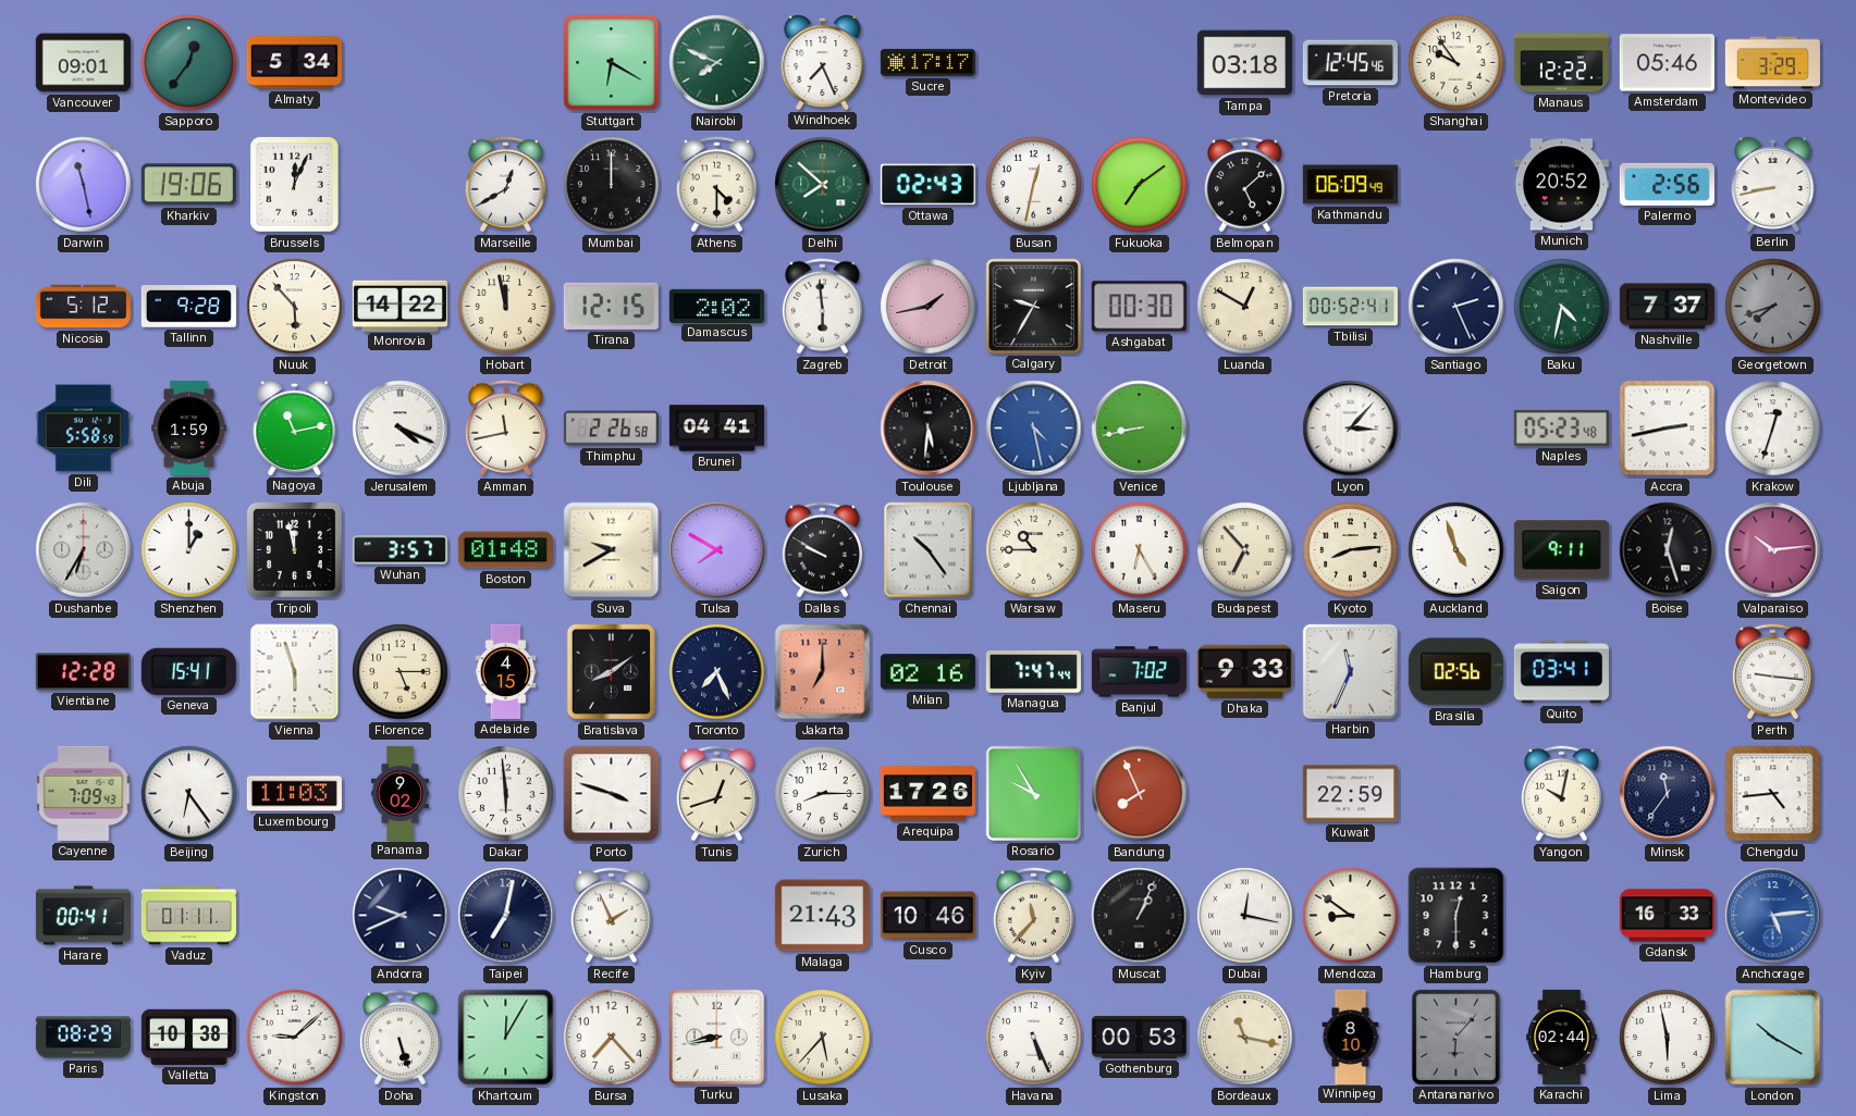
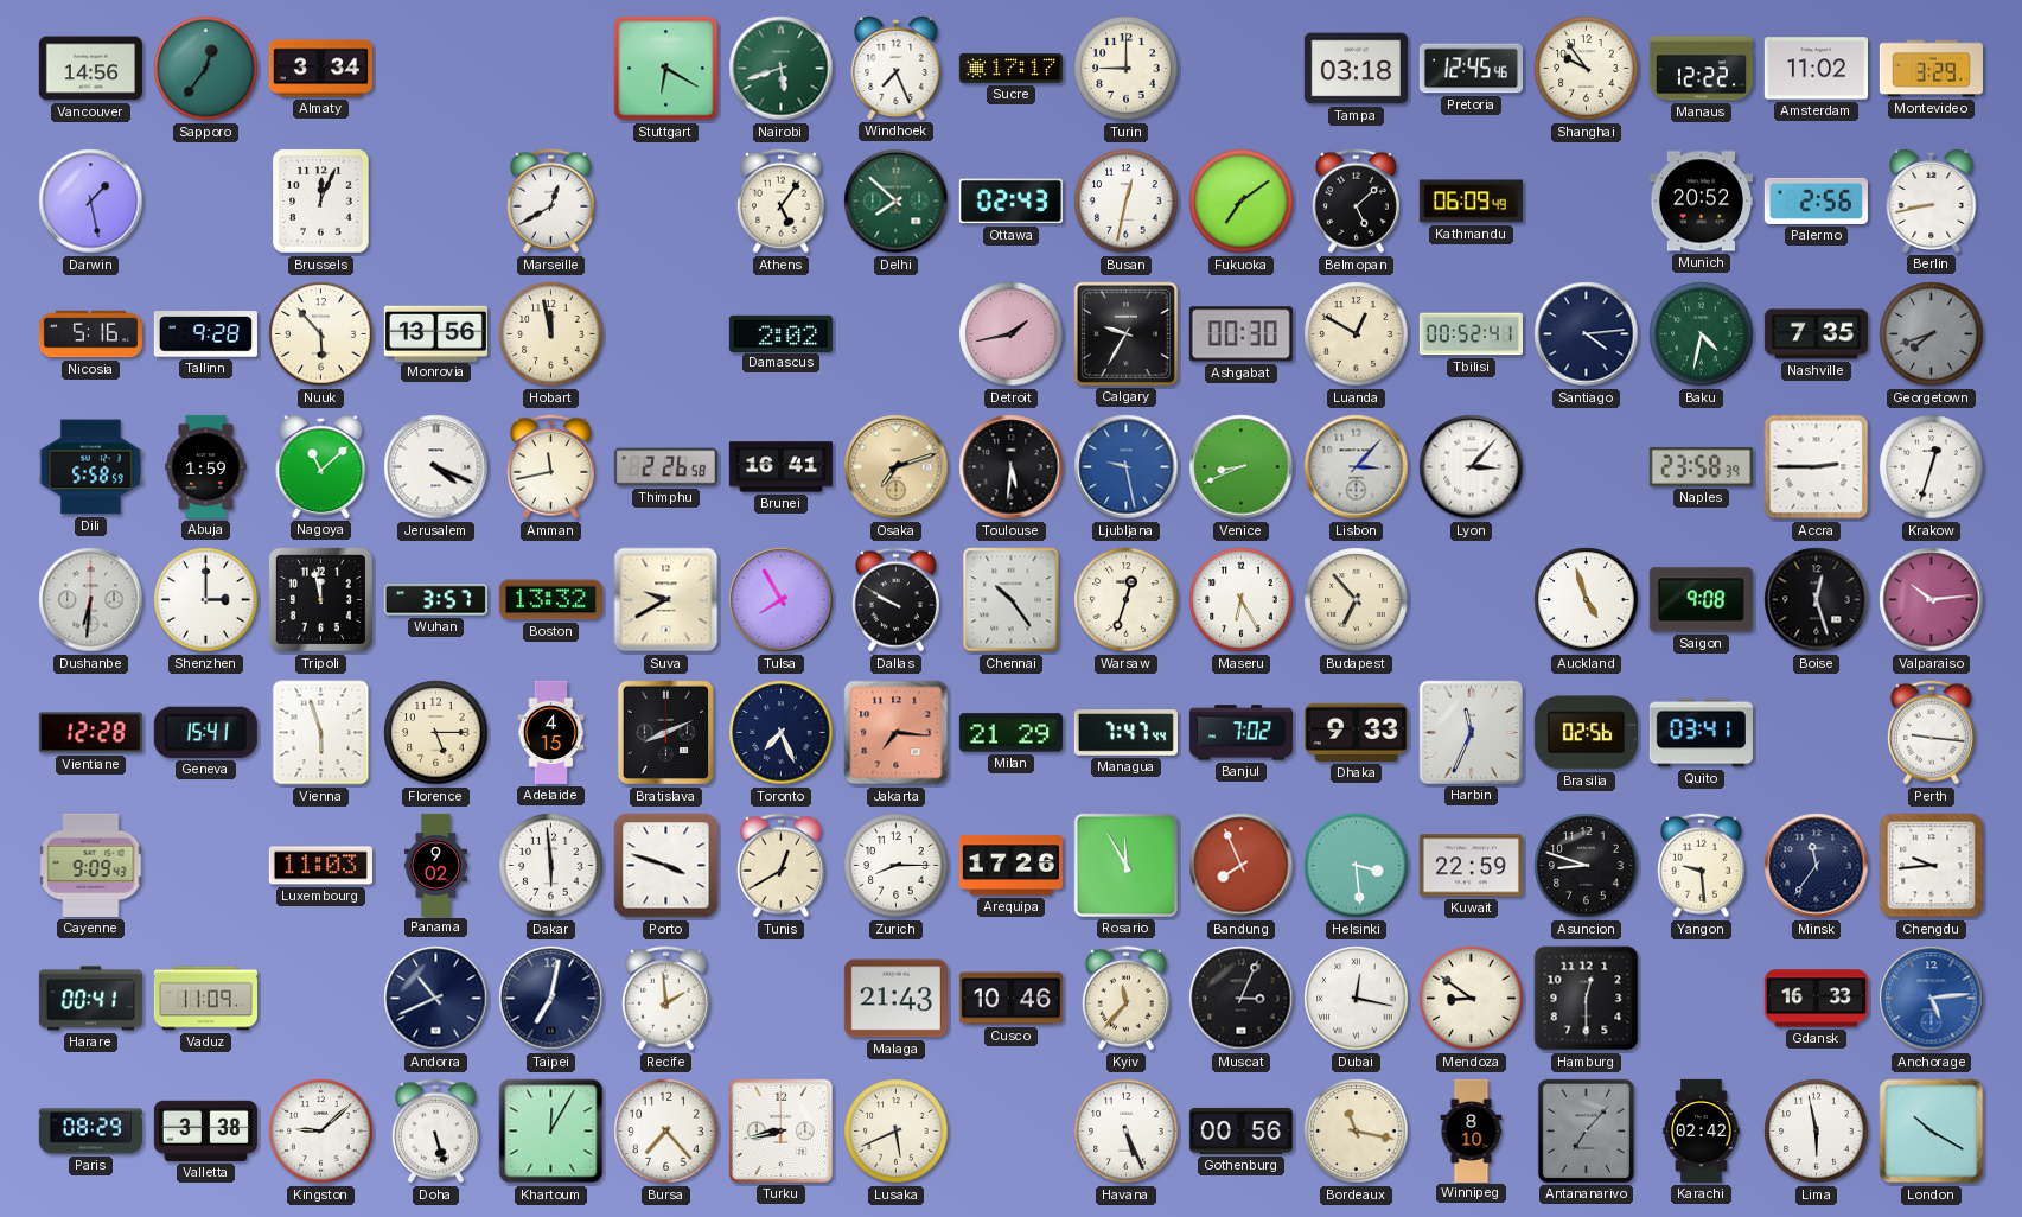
Vancouver: 09:01 -> 14:56 (90, 69)
Almaty: 5:34 -> 3:34 (320, 69)
Nairobi: 7:49 -> 5:42 (782, 69)
Turin: none -> 9:00 (1127, 69)
Amsterdam: 05:46 -> 11:02 (1816, 69)
Darwin: 11:28 -> 1:28 (91, 202)
Kharkiv: 19:06 -> none (188, 185)
Mumbai: 12:00 -> none (612, 185)
Athens: 4:30 -> 5:06 (780, 202)
Nicosia: 5:12 -> 5:16 (90, 334)
Monrovia: 14:22 -> 13:56 (435, 333)
Tirana: 12:15 -> none (611, 306)
Zagreb: 5:59 -> none (822, 307)
Santiago: 2:26 -> 4:14 (1587, 334)
Nashville: 7:37 -> 7:35 (1816, 334)
Nagoya: 11:13 -> 11:08 (321, 466)
Brunei: 04:41 -> 16:41 (780, 467)
Osaka: none -> 7:12 (897, 467)
Ljubljana: 4:28 -> 9:28 (1127, 467)
Venice: 8:43 -> 8:41 (1242, 467)
Lisbon: none -> 3:07 (1357, 467)
Naples: 05:23 -> 23:58 (1701, 466)
Accra: 2:43 -> 2:45 (1817, 467)
Dushanbe: 6:35 -> 6:31 (91, 600)
Shenzhen: 1:00 -> 3:00 (206, 600)
Boston: 01:48 -> 13:32 (550, 600)
Tulsa: 7:50 -> 7:55 (782, 600)
Warsaw: 10:45 -> 12:33 (1127, 600)
Kyoto: 8:14 -> none (1351, 550)
Saigon: 9:11 -> 9:08 (1701, 600)
Bratislava: 8:09 -> 8:11 (665, 733)
Jakarta: 7:00 -> 7:16 (897, 733)
Milan: 02:16 -> 21:29 (1010, 733)
Cayenne: 7:09 -> 9:09 (91, 865)
Beijing: 6:24 -> none (189, 794)
Tunis: 12:42 -> 12:40 (780, 866)
Rosario: 9:55 -> 11:55 (1125, 865)
Helsinki: none -> 3:29 (1357, 866)
Asuncion: none -> 8:48 (1587, 866)
Yangon: 10:02 -> 9:29 (1701, 866)
Chengdu: 4:44 -> 9:44 (1932, 866)
Vaduz: 01:11 -> 11:09 (205, 999)
Andorra: 9:41 -> 10:41 (436, 999)
Recife: 1:56 -> 1:59 (665, 999)
Muscat: 1:04 -> 3:04 (1242, 999)
Valletta: 10:38 -> 3:38 (205, 1130)
Lusaka: 5:37 -> 5:41 (897, 1132)
Gothenburg: 00:53 -> 00:56 (1240, 1130)
Antananarivo: 6:07 -> 7:07 (1586, 1130)
Karachi: 02:44 -> 02:42 (1702, 1130)
